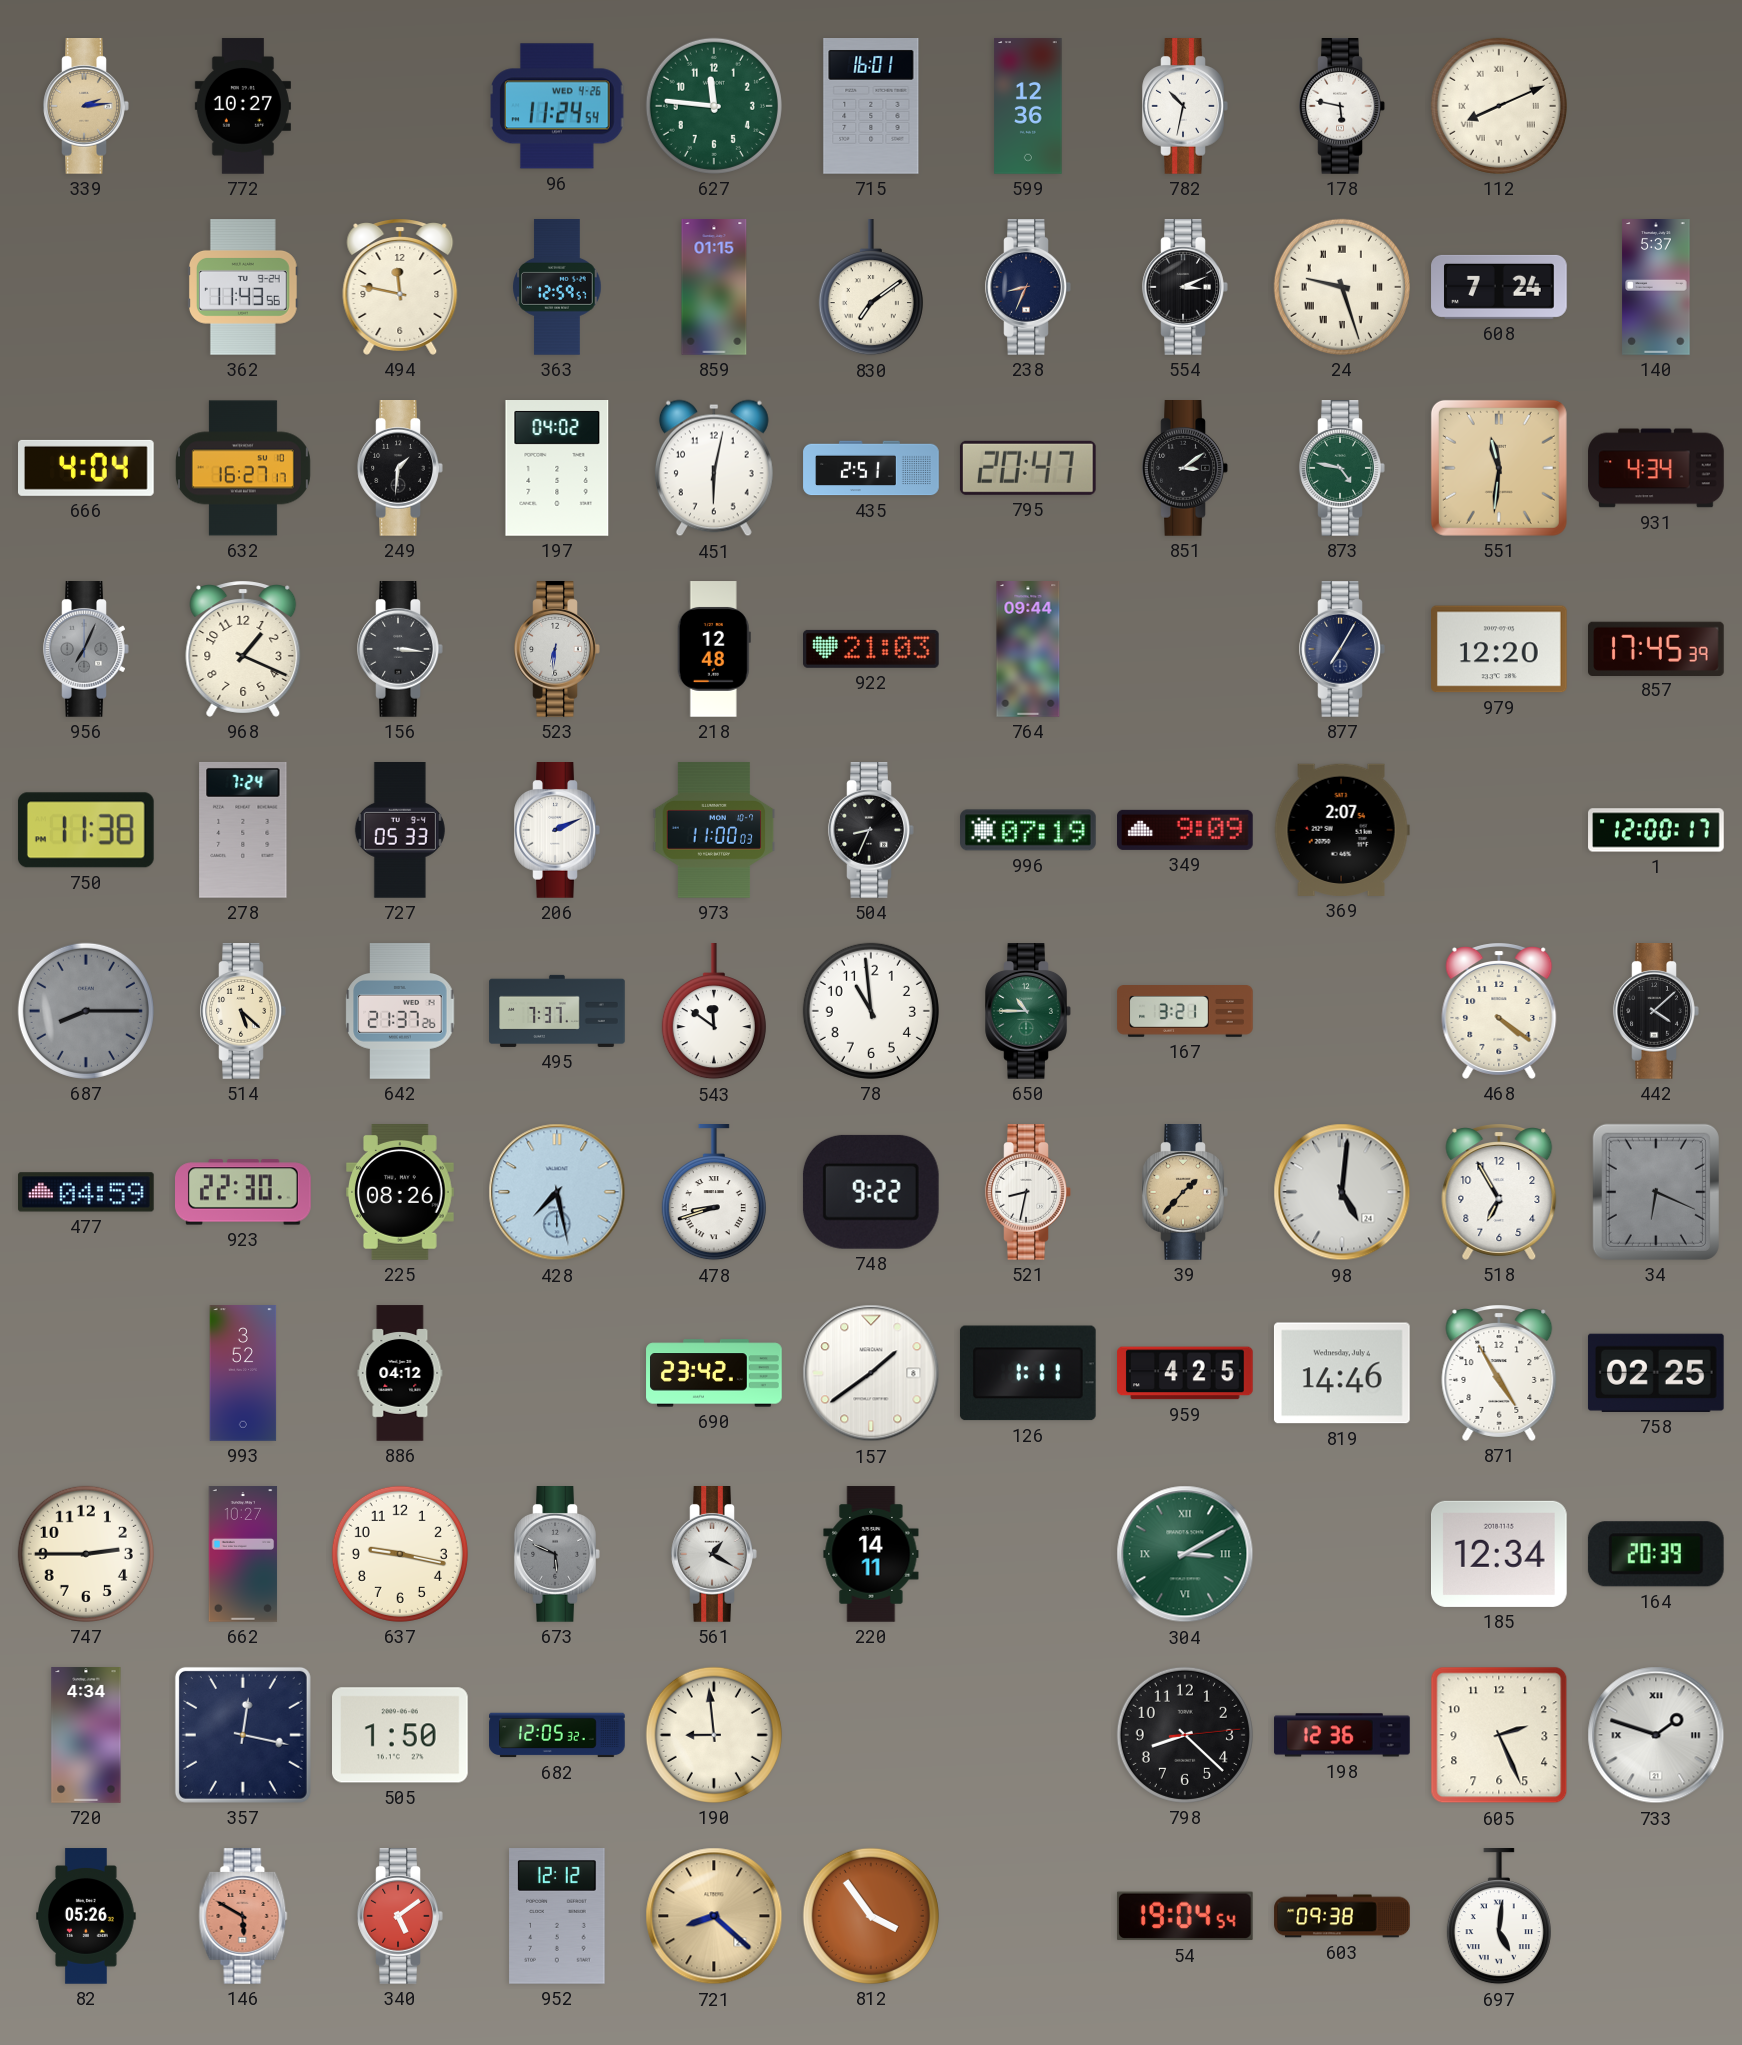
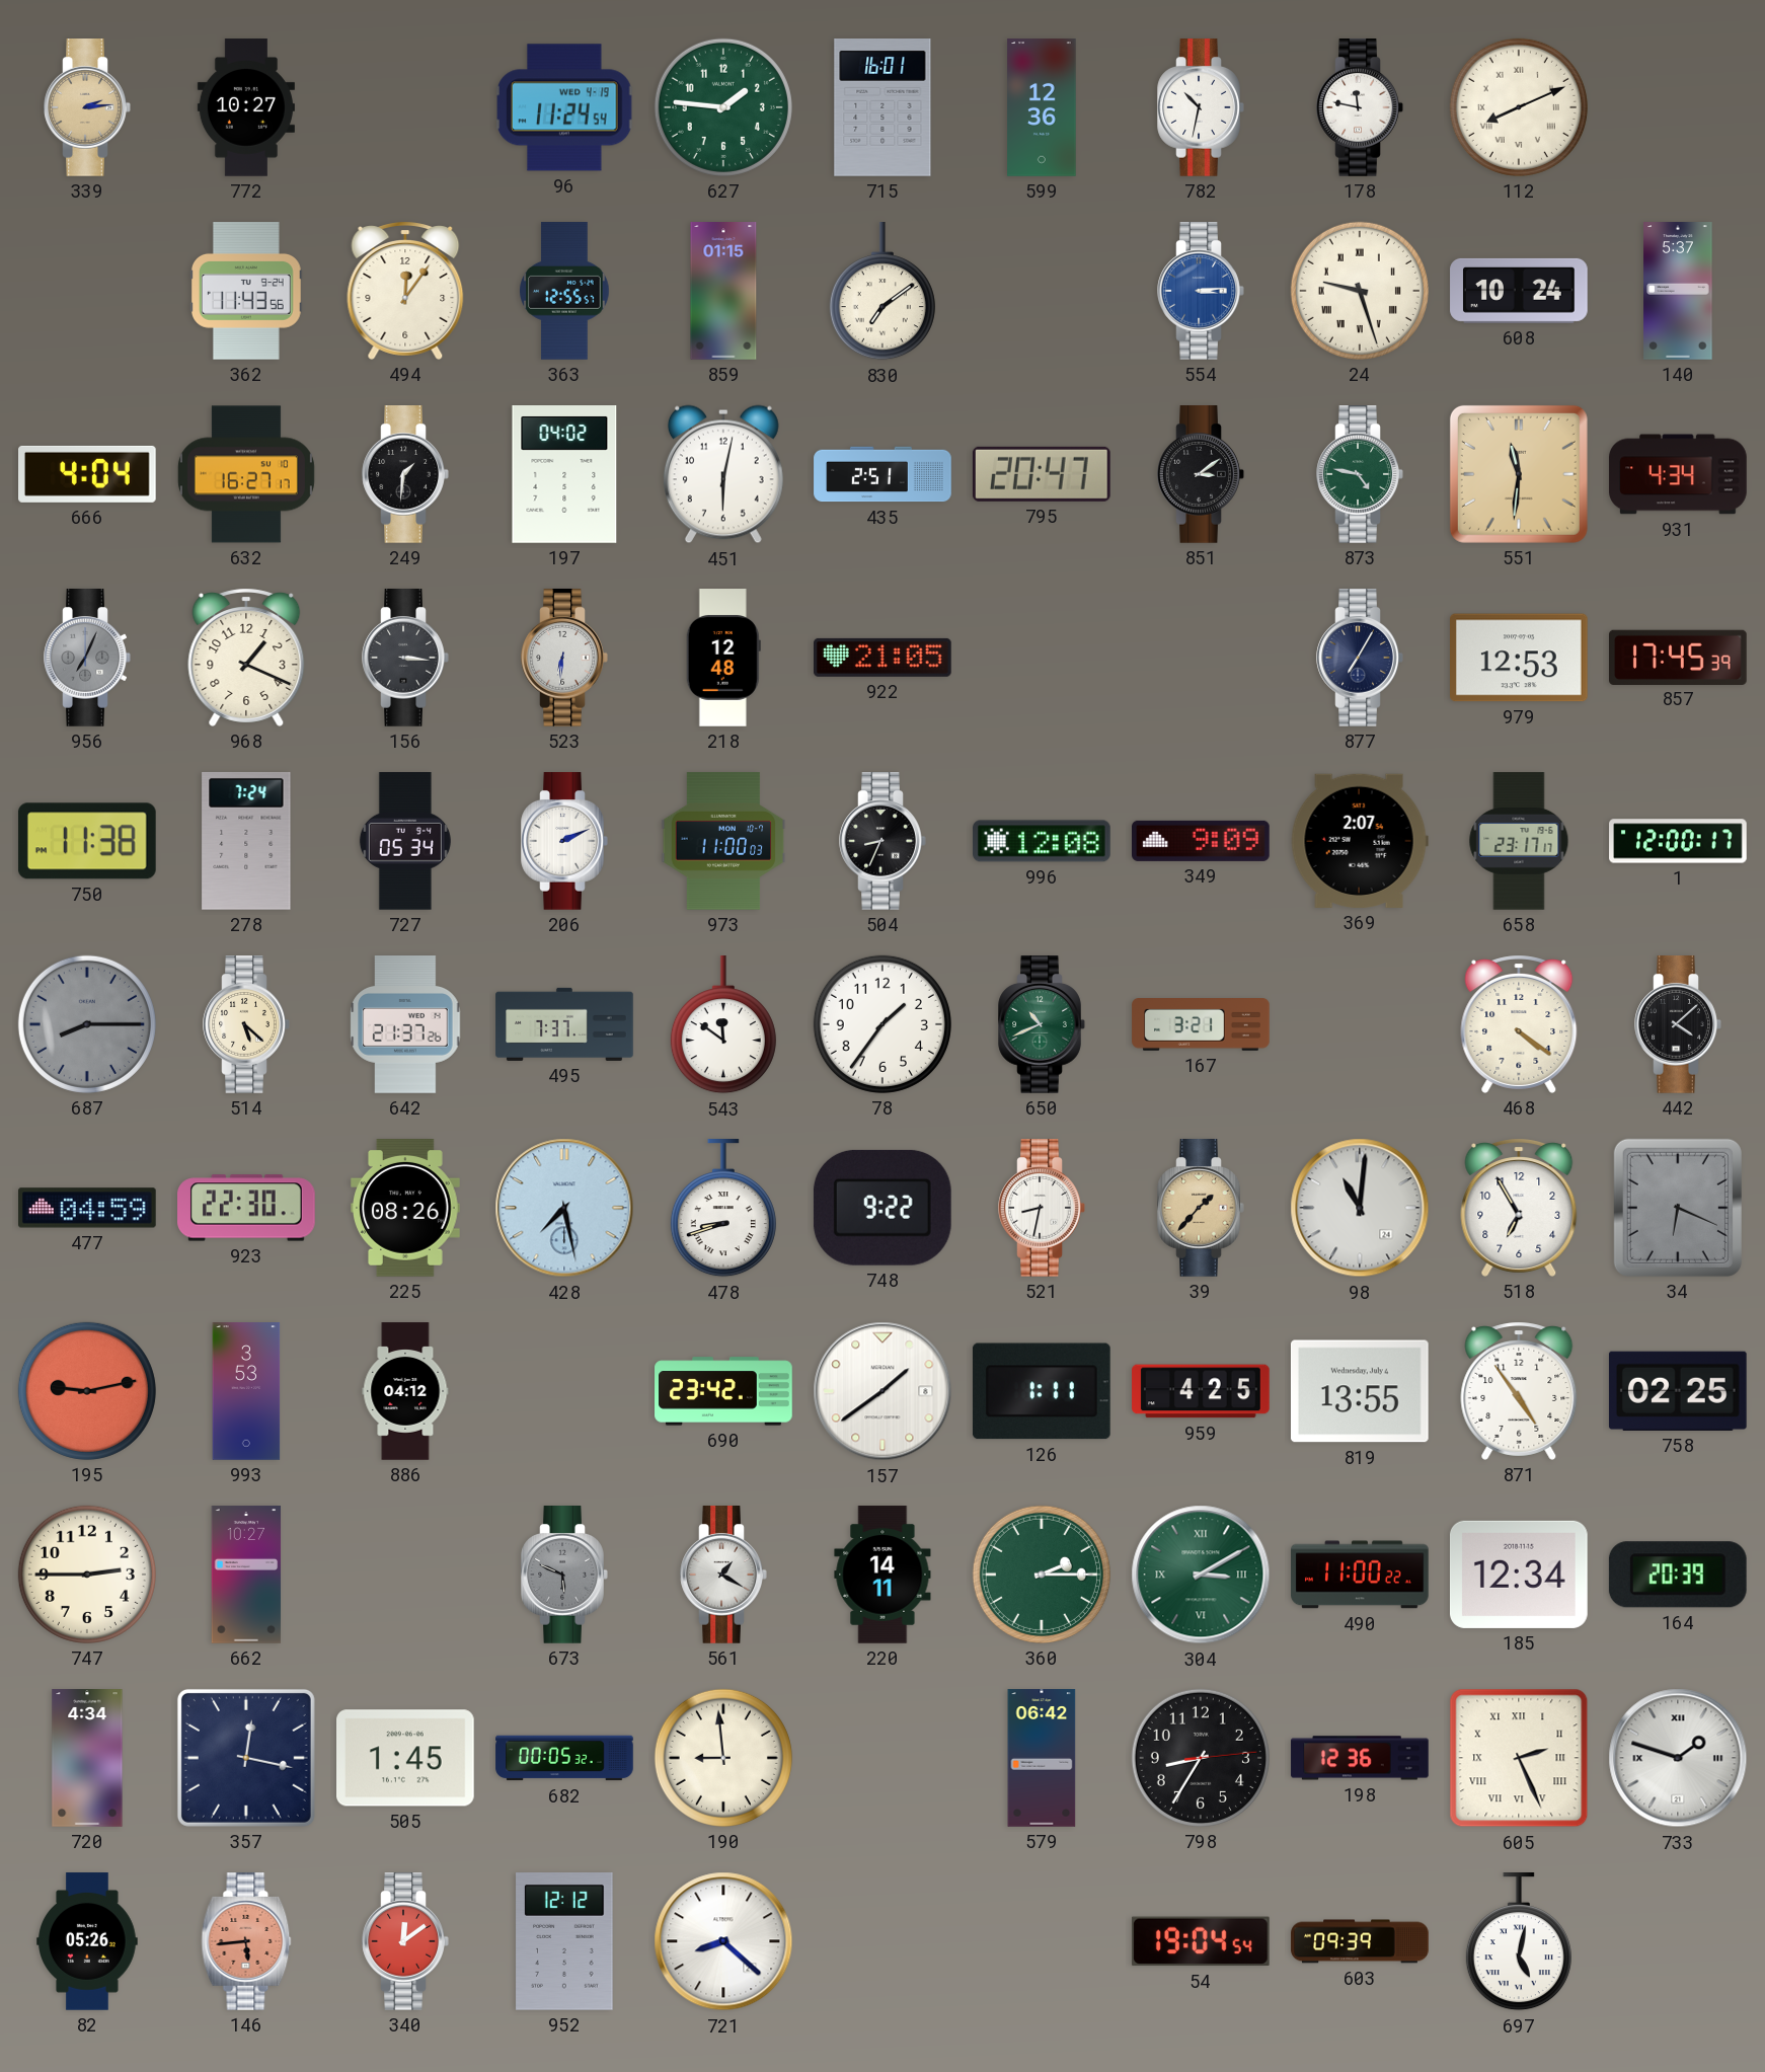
96 date: WED 4-26 -> WED 4-19 (564, 107)
627: 11:46 -> 1:46 (723, 107)
178: 5:47 -> 11:47 (1360, 107)
494: 11:47 -> 12:06 (405, 291)
363: 12:59 -> 12:55 (564, 291)
238: 8:34 -> none (1028, 287)
554: 3:11 -> 3:14 (1201, 291)
554 dial: black -> blue (1201, 291)
608: 7:24 -> 10:24 (1519, 291)
922: 21:03 -> 21:05 (884, 658)
764: 09:44 -> none (1028, 649)
979: 12:20 -> 12:53 (1520, 658)
727: 05:33 -> 05:34 (405, 842)
996: 07:19 -> 12:08 (1042, 841)
658: none -> 23:17 (1519, 841)
78: 10:59 -> 1:36 (882, 1024)
650: 10:45 -> 10:41 (1042, 1024)
98: 5:01 -> 11:01 (1360, 1208)
195: none -> 9:13 (87, 1391)
993: 3:52 -> 3:53 (246, 1391)
819: 14:46 -> 13:55 (1360, 1391)
871: 4:55 -> 4:54 (1519, 1391)
637: 9:17 -> none (400, 1554)
360: none -> 2:15 (1042, 1575)
490: none -> 11:00 (1360, 1575)
505: 1:50 -> 1:45 (406, 1758)
682: 12:05 -> 00:05 (564, 1758)
579: none -> 06:42 (1042, 1758)
798: 8:22 -> 8:35 (1201, 1758)
605 numerals: Arabic -> Roman (1519, 1758)
146: 5:50 -> 5:44 (246, 1941)
340: 5:09 -> 12:09 (405, 1941)
721 dial: champagne -> white (723, 1941)
812: 3:54 -> none (871, 1916)
603: 09:38 -> 09:39 (1360, 1941)
697: 5:01 -> 5:02 (1519, 1942)
